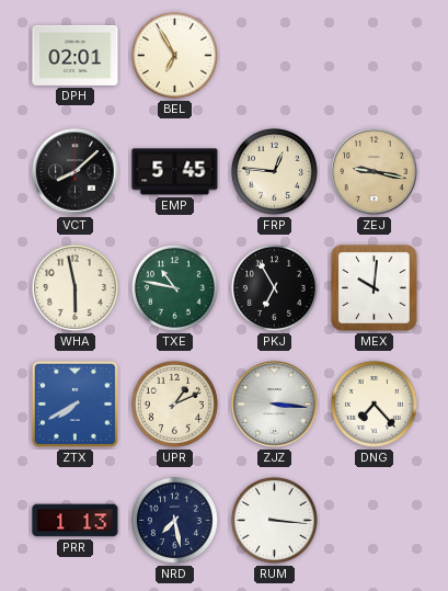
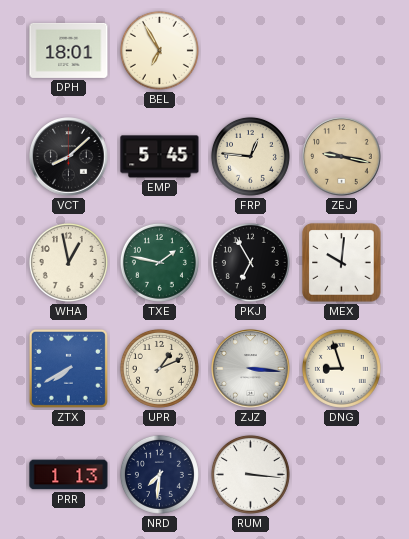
DPH: 02:01 -> 18:01 (69, 50)
WHA: 5:58 -> 12:58 (68, 262)
TXE: 10:47 -> 1:47 (159, 262)
DNG: 7:23 -> 8:57 (341, 368)
NRD: 7:28 -> 7:31 (159, 474)
